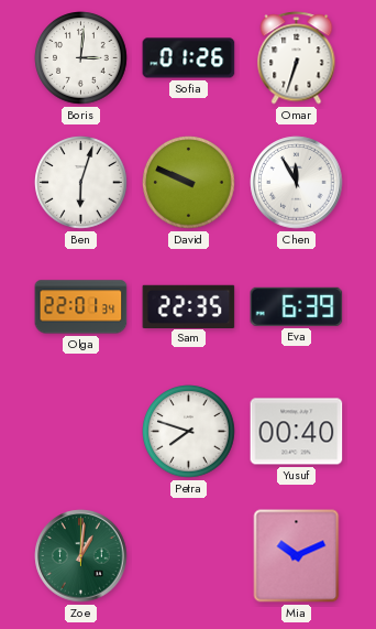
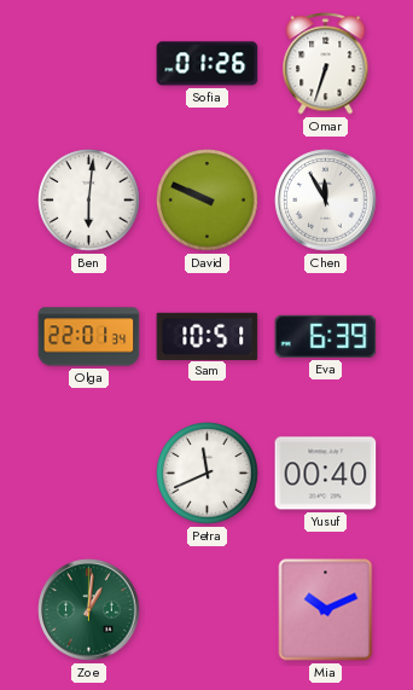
Boris: 3:01 -> none (81, 58)
Ben: 6:03 -> 6:01 (89, 201)
Sam: 22:35 -> 10:51 (208, 336)
Petra: 7:48 -> 11:41 (208, 474)
